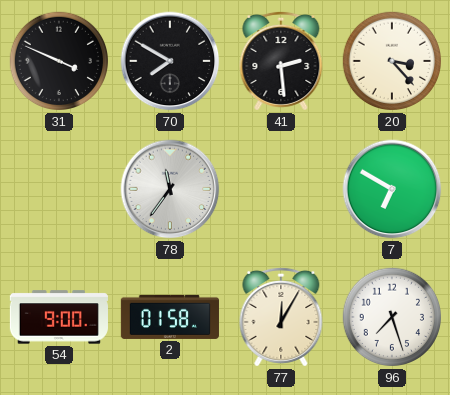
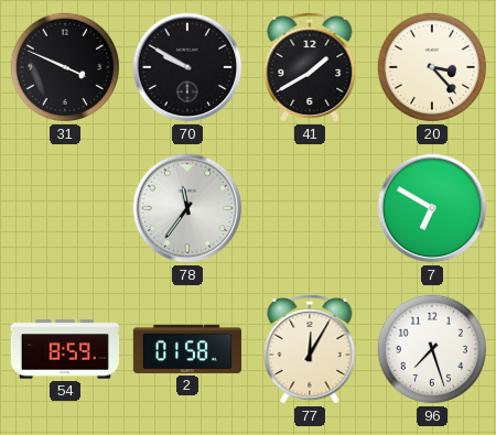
70: 7:50 -> 9:50 (187, 67)
41: 2:29 -> 1:40 (310, 67)
54: 9:00 -> 8:59 (65, 349)
